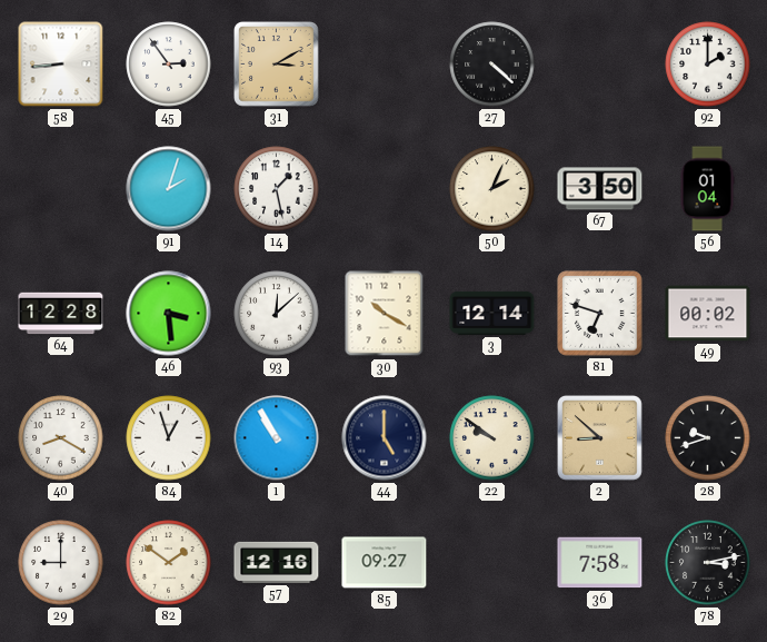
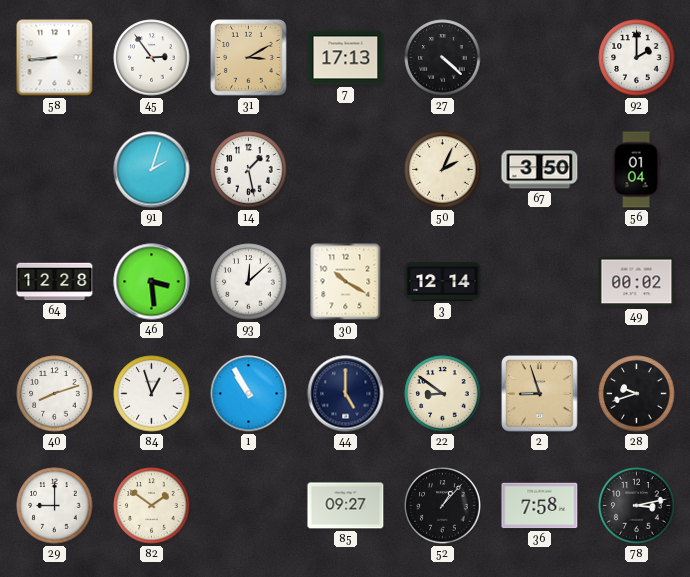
7: none -> 17:13 (346, 58)
81: 6:48 -> none (600, 314)
40: 8:20 -> 8:12 (55, 394)
22: 9:51 -> 8:51 (443, 394)
2: 8:52 -> 8:57 (540, 394)
57: 12:16 -> none (277, 562)
52: none -> 1:07 (443, 506)
